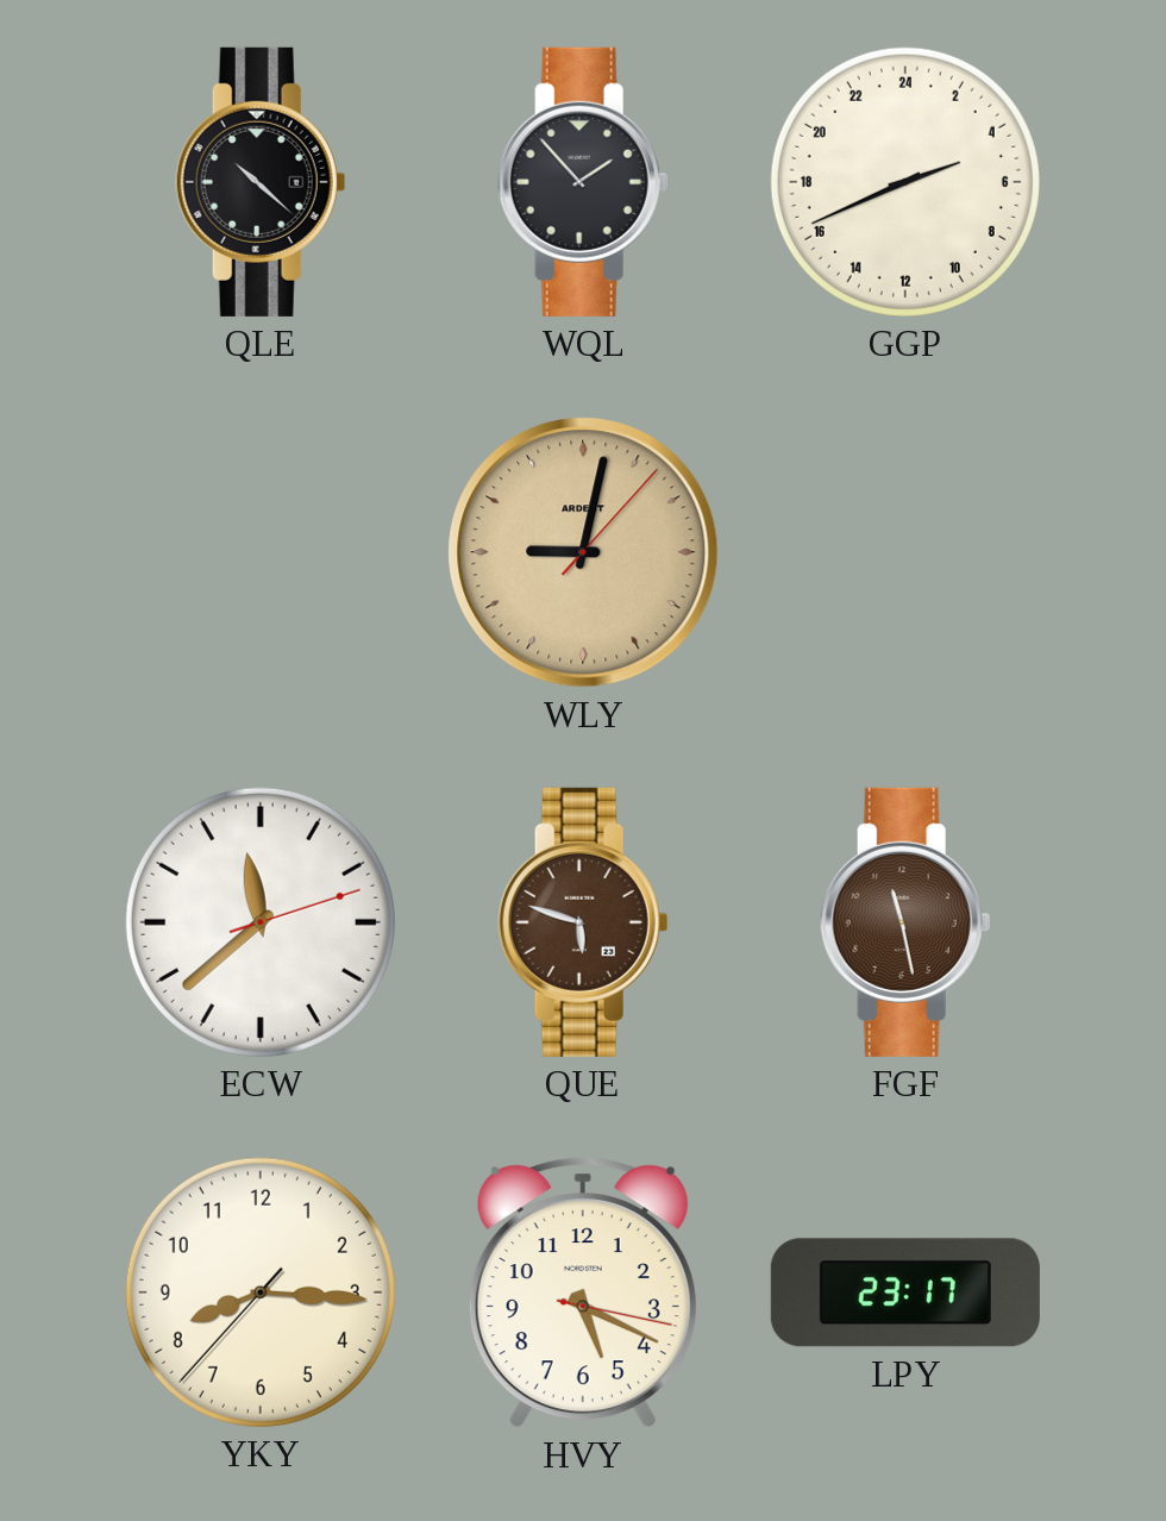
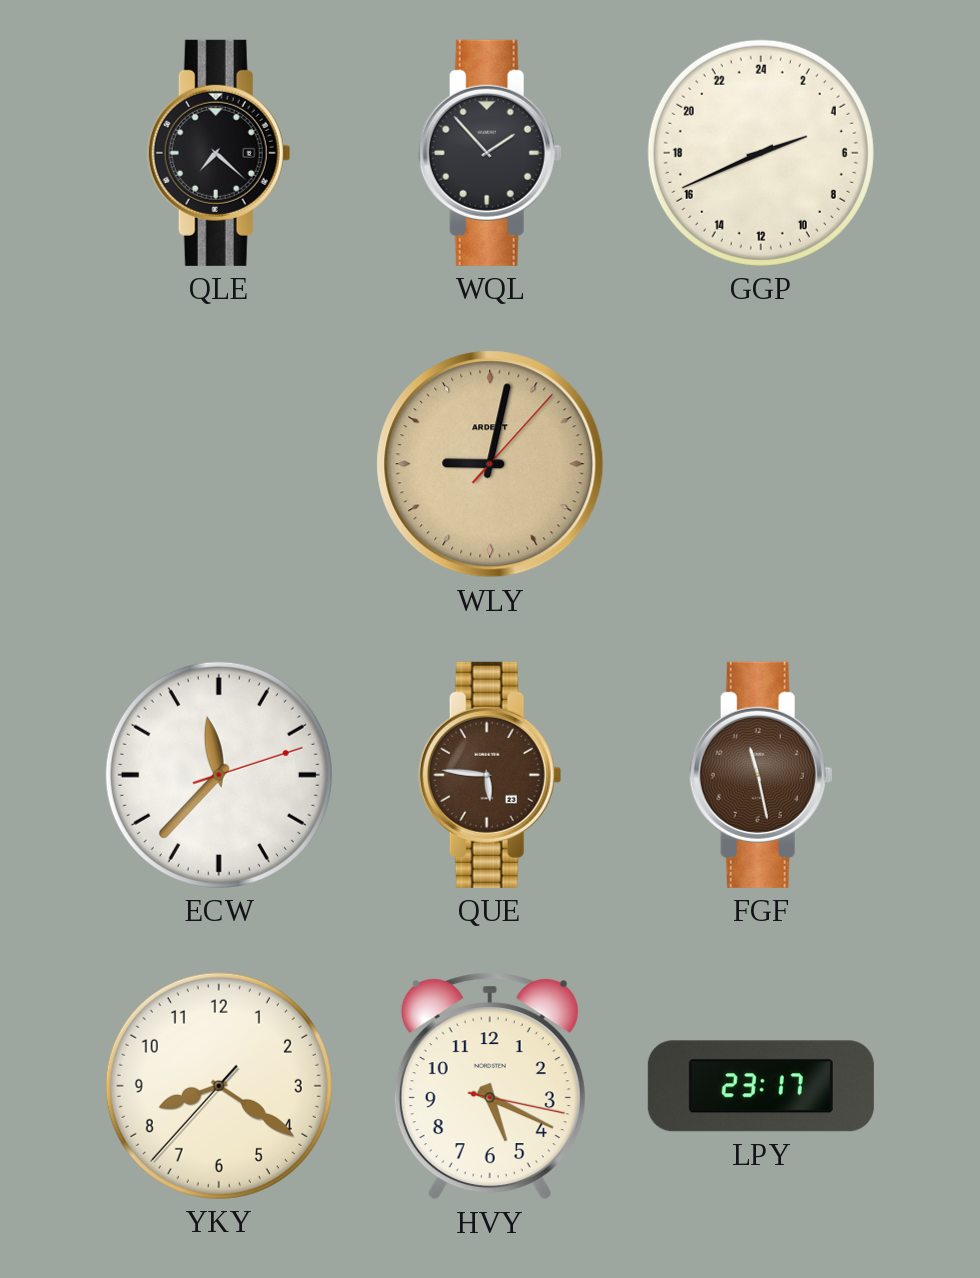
QLE: 10:22 -> 7:22 (219, 153)
ECW: 11:38 -> 11:37 (219, 775)
QUE: 5:48 -> 5:46 (490, 775)
YKY: 8:15 -> 8:20 (219, 1086)
